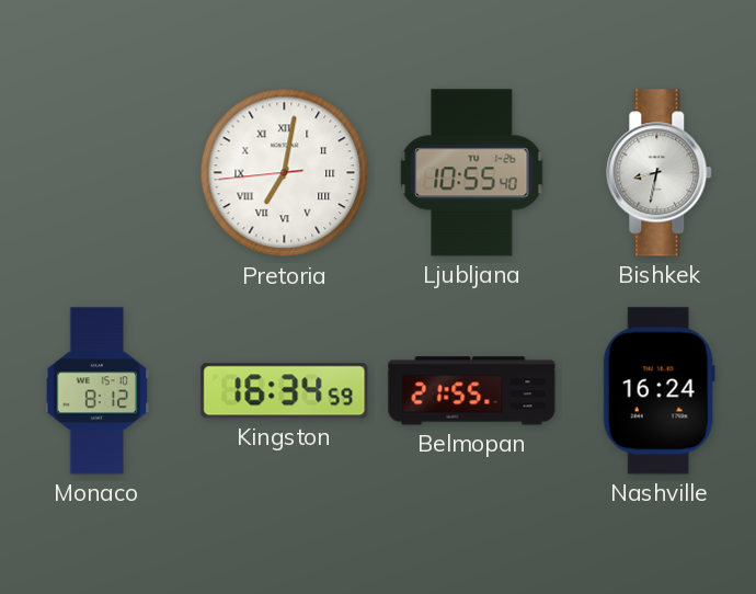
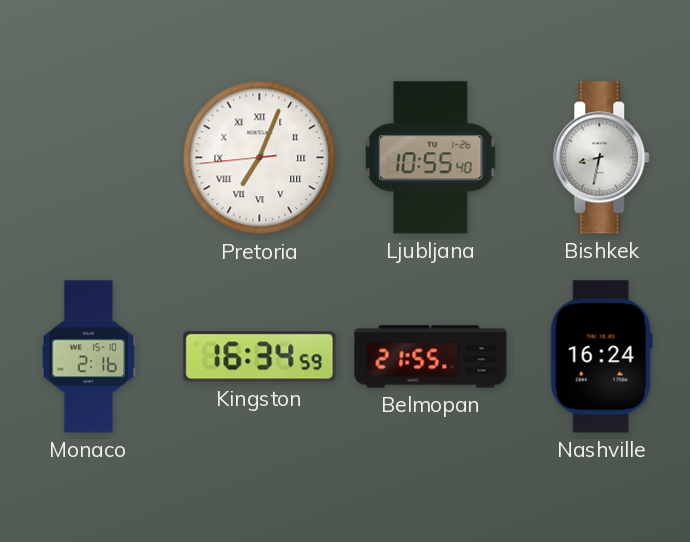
Pretoria: 7:01 -> 7:03 (260, 158)
Monaco: 8:12 -> 2:16 (89, 357)
